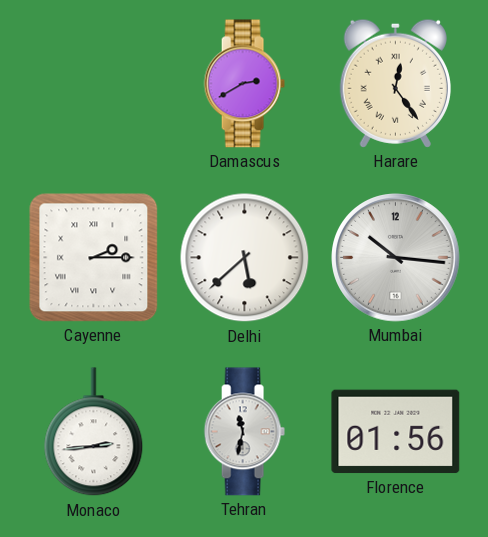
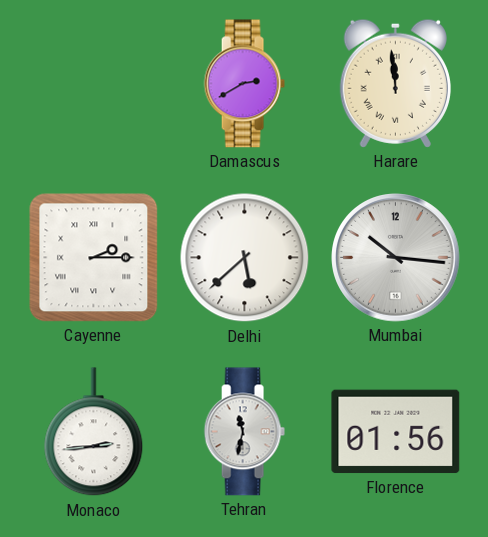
Harare: 12:24 -> 11:59 (395, 83)
